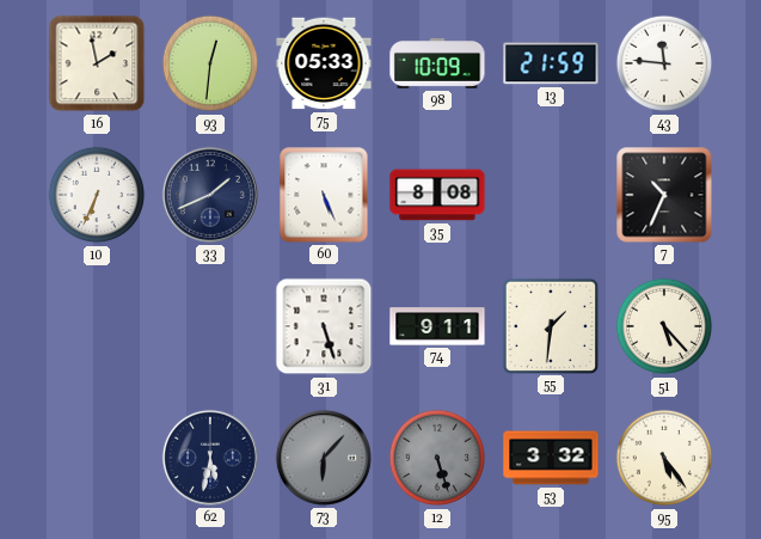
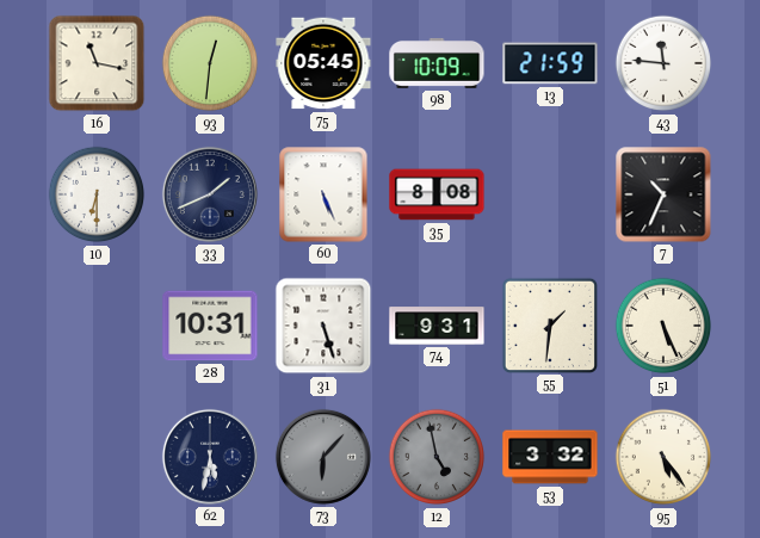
16: 1:58 -> 11:17 (97, 63)
75: 05:33 -> 05:45 (323, 63)
10: 6:34 -> 6:30 (97, 194)
28: none -> 10:31 (210, 326)
74: 9:11 -> 9:31 (437, 326)
51: 5:23 -> 5:26 (663, 326)
12: 5:27 -> 4:58 (437, 457)
